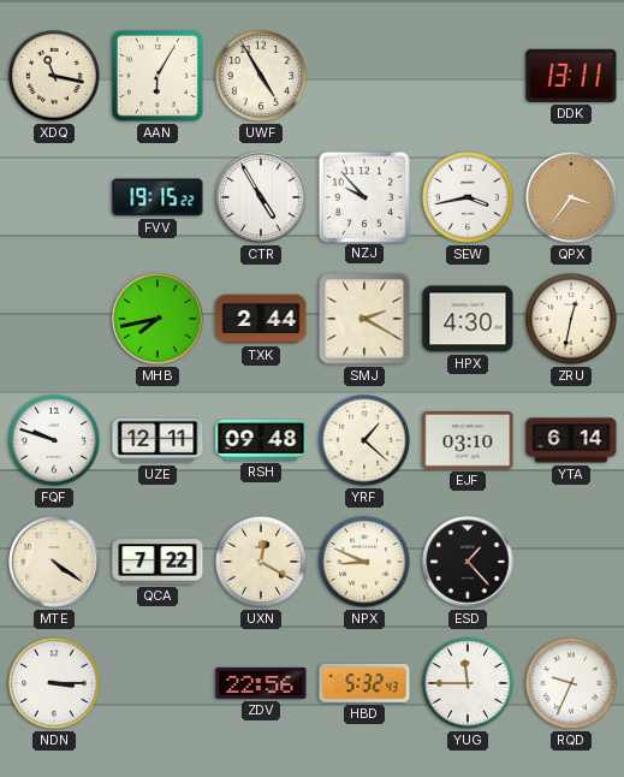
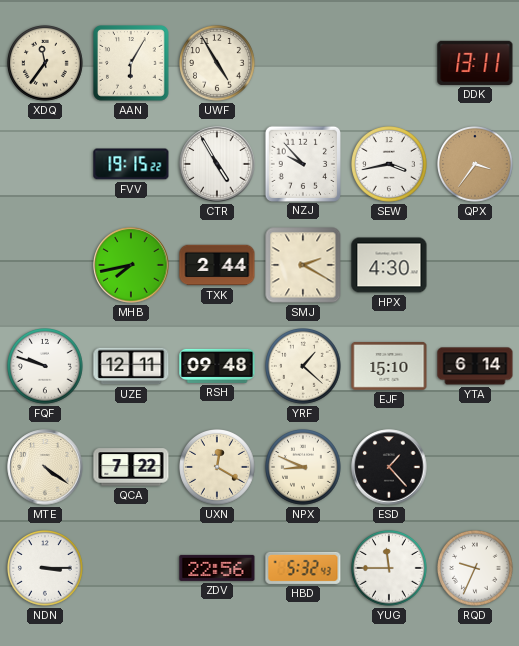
XDQ: 11:17 -> 11:36 (46, 64)
ZRU: 12:32 -> none (572, 320)
EJF: 03:10 -> 15:10 (389, 366)
